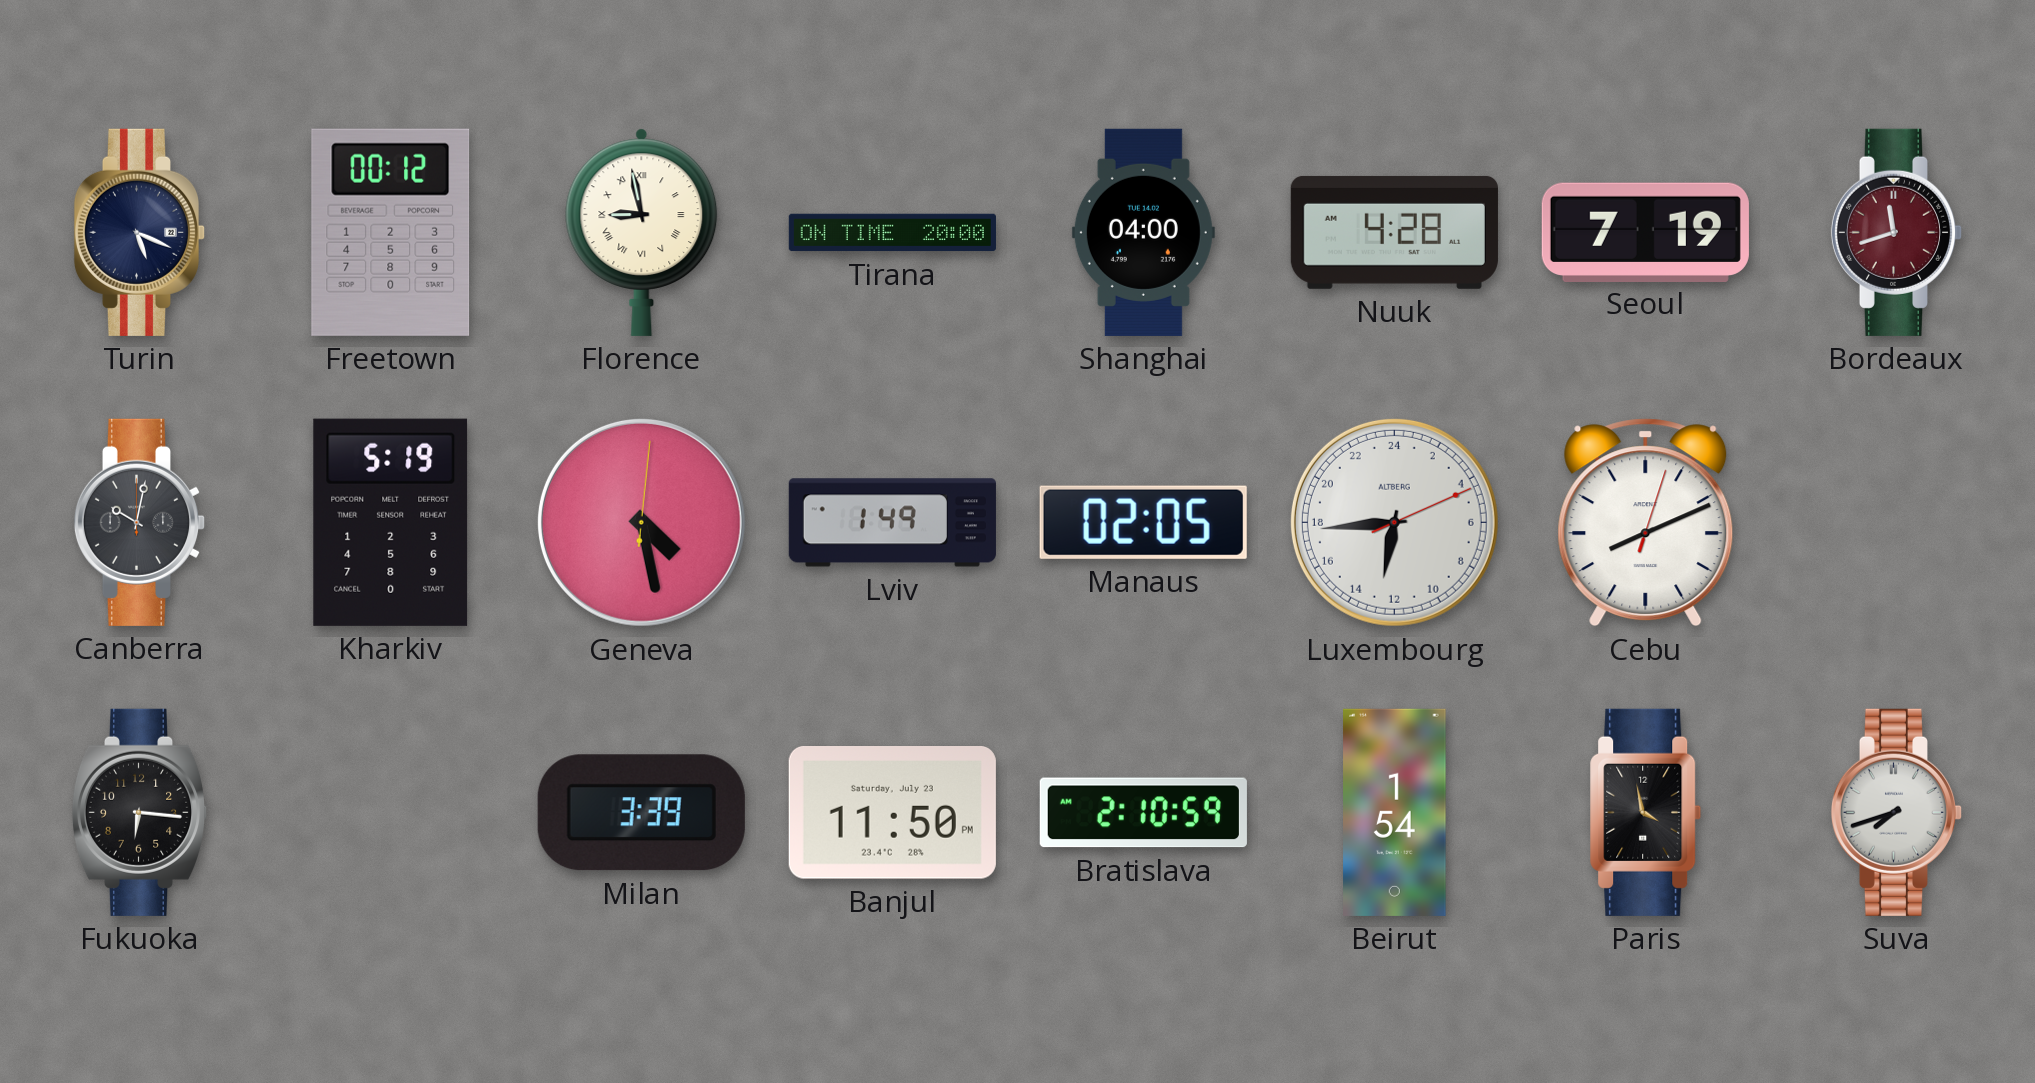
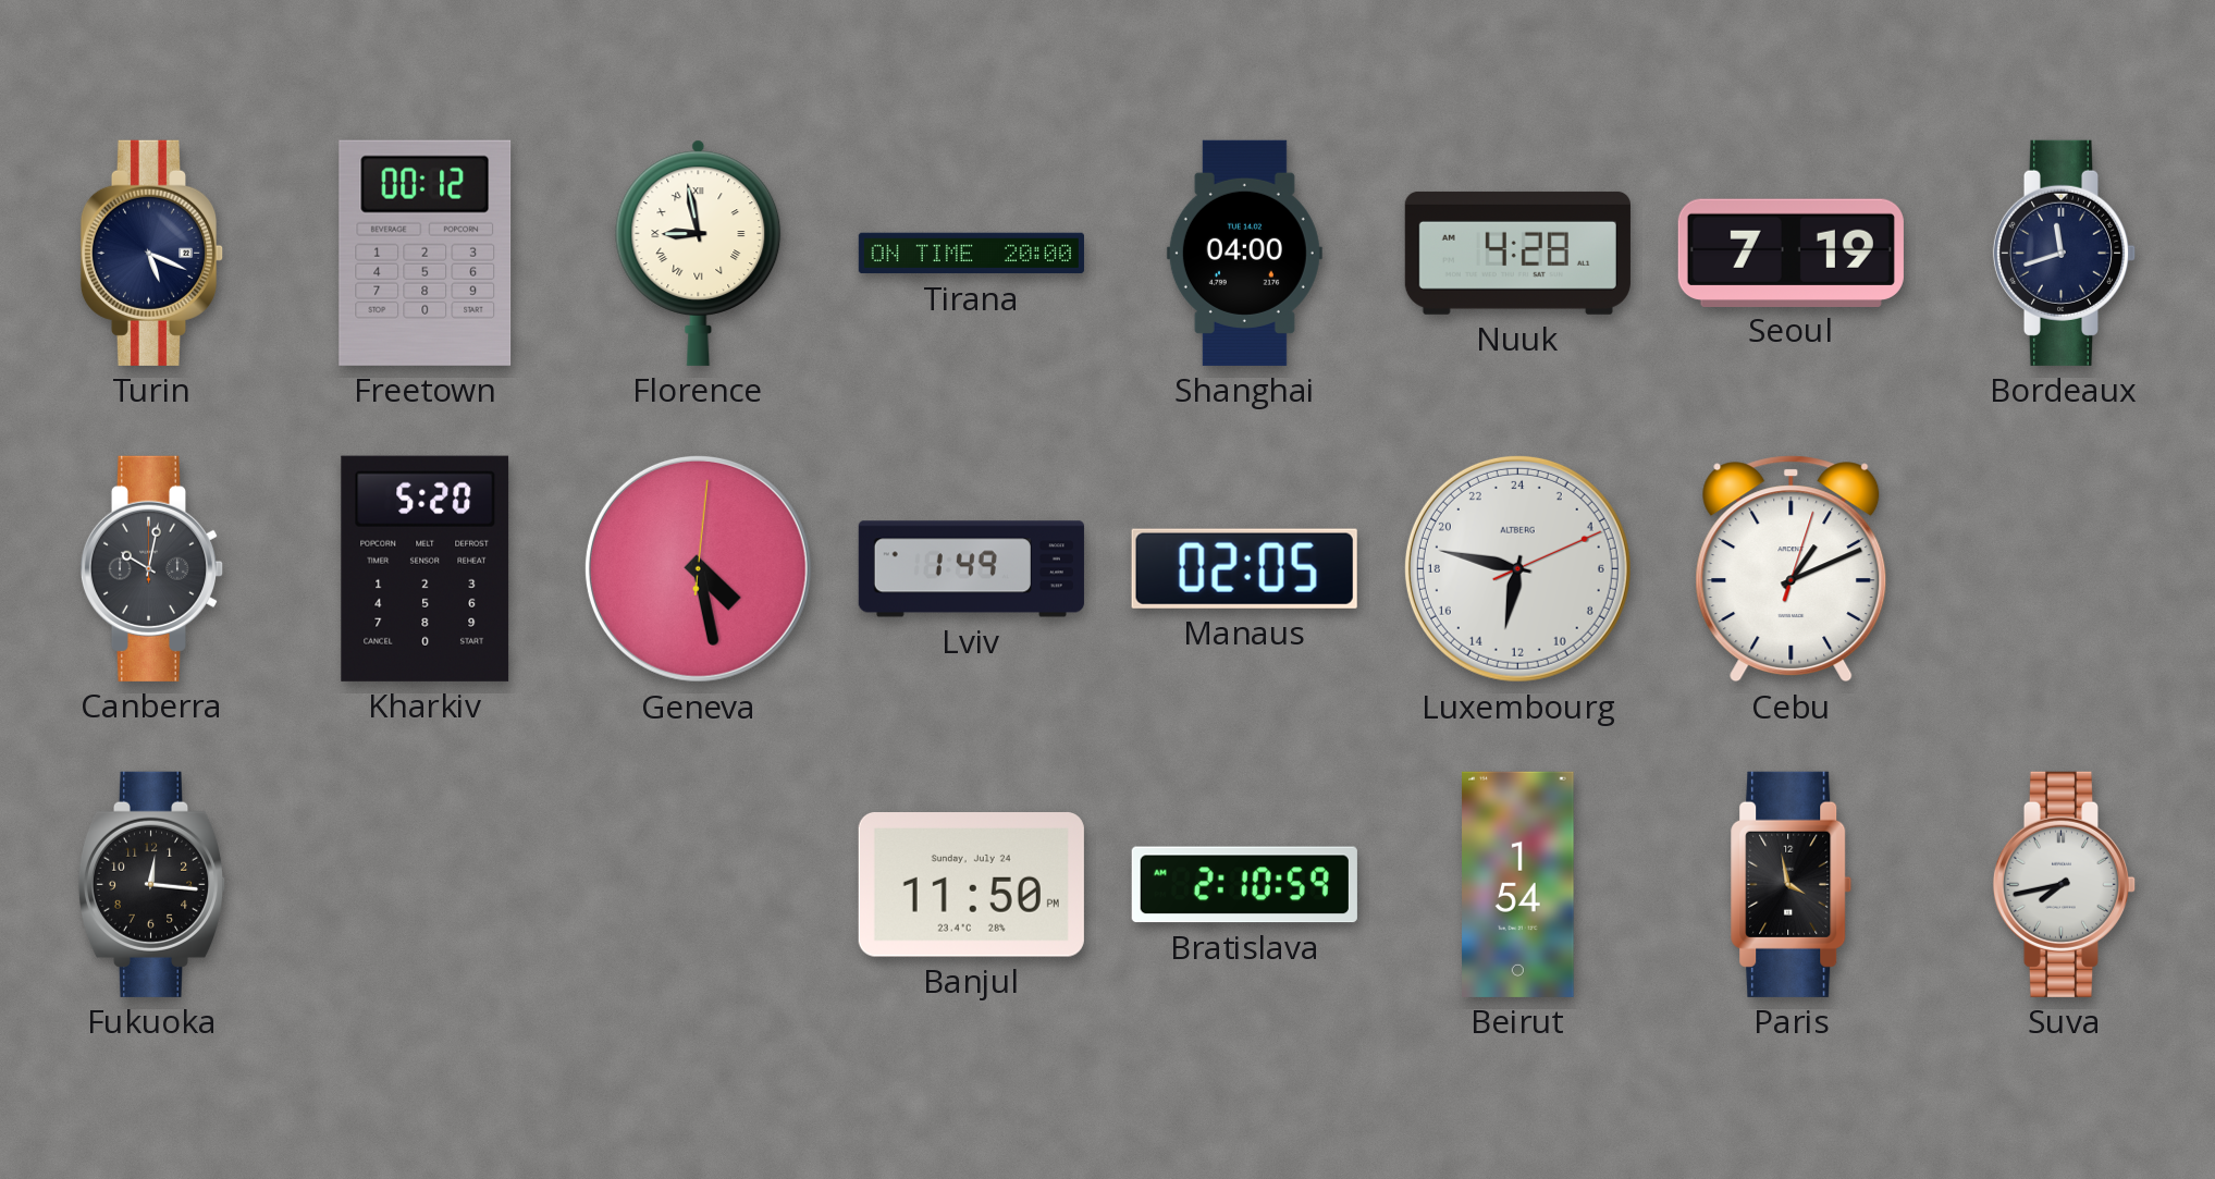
Bordeaux dial: burgundy -> navy (2065, 253)
Kharkiv: 5:19 -> 5:20 (426, 568)
Luxembourg: 12:44 -> 12:47 (1517, 568)
Cebu: 8:11 -> 1:11 (1792, 569)
Fukuoka: 6:16 -> 12:16 (152, 884)
Milan: 3:39 -> none (641, 813)
Banjul date: Saturday, July 23 -> Sunday, July 24 (971, 885)
Suva: 7:42 -> 7:43 (2065, 884)
